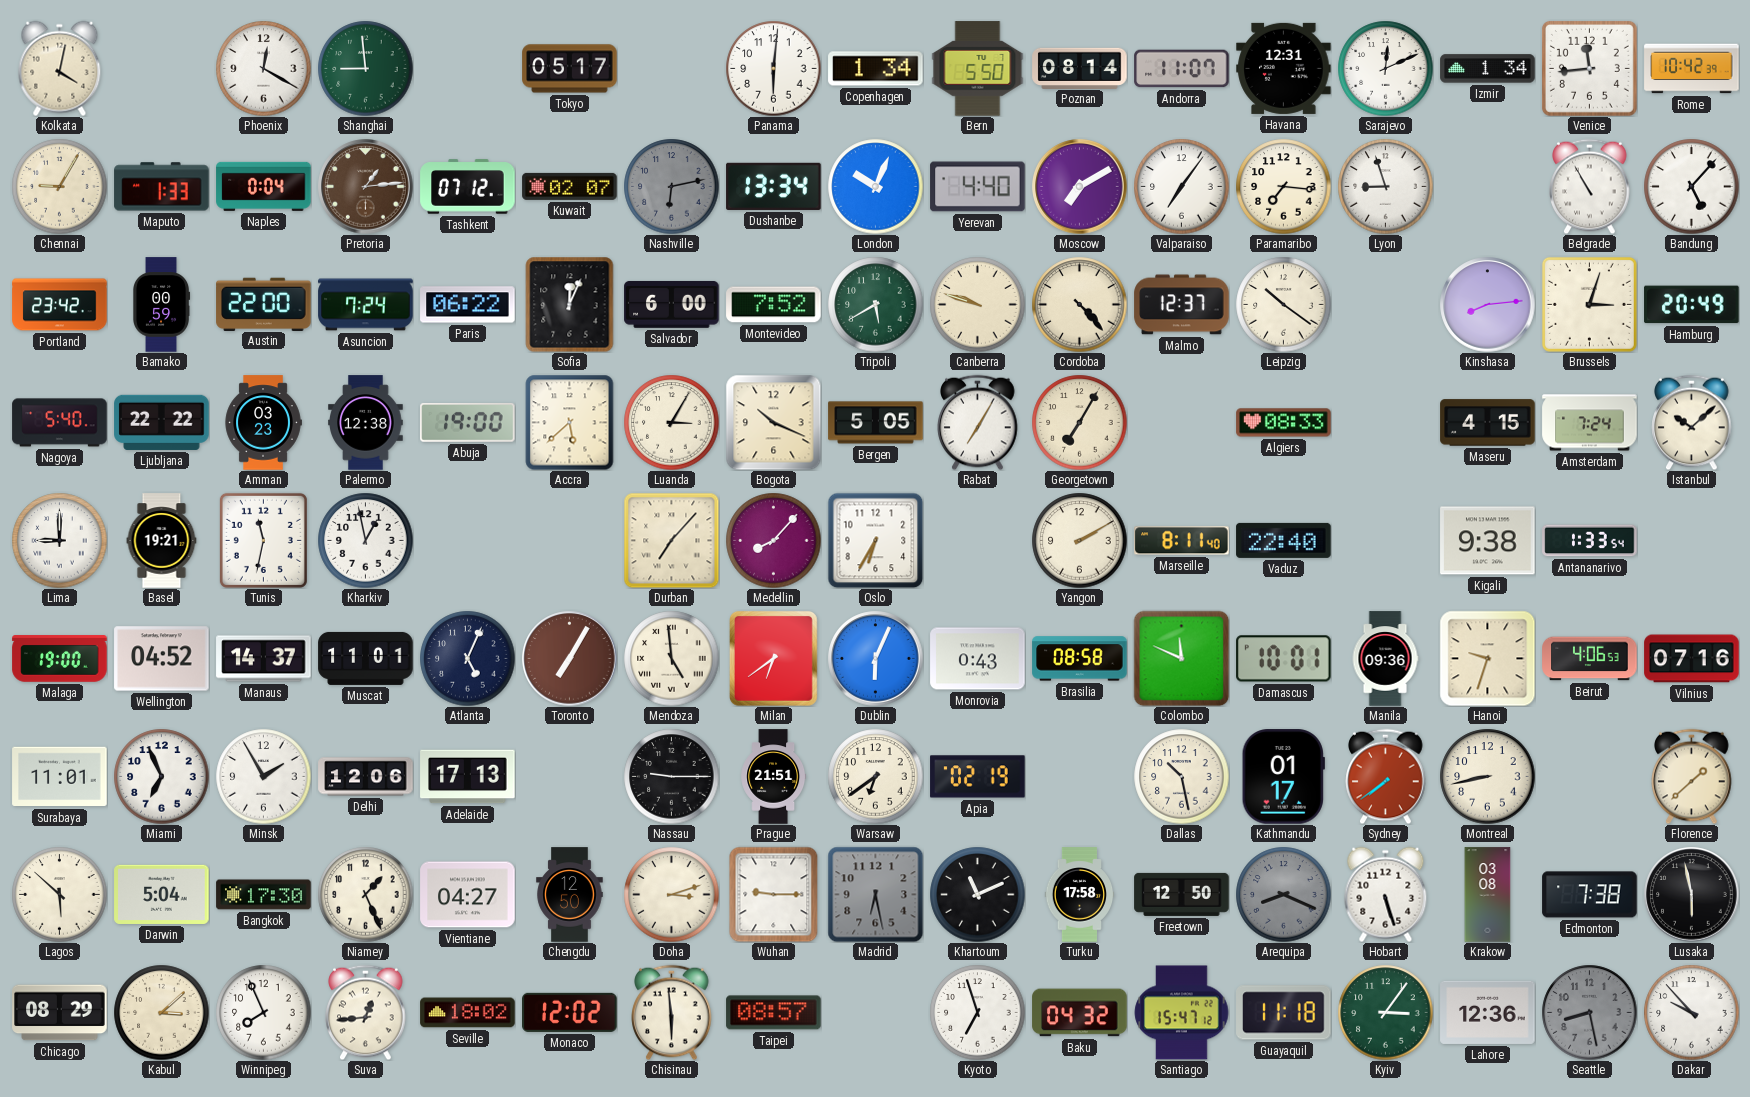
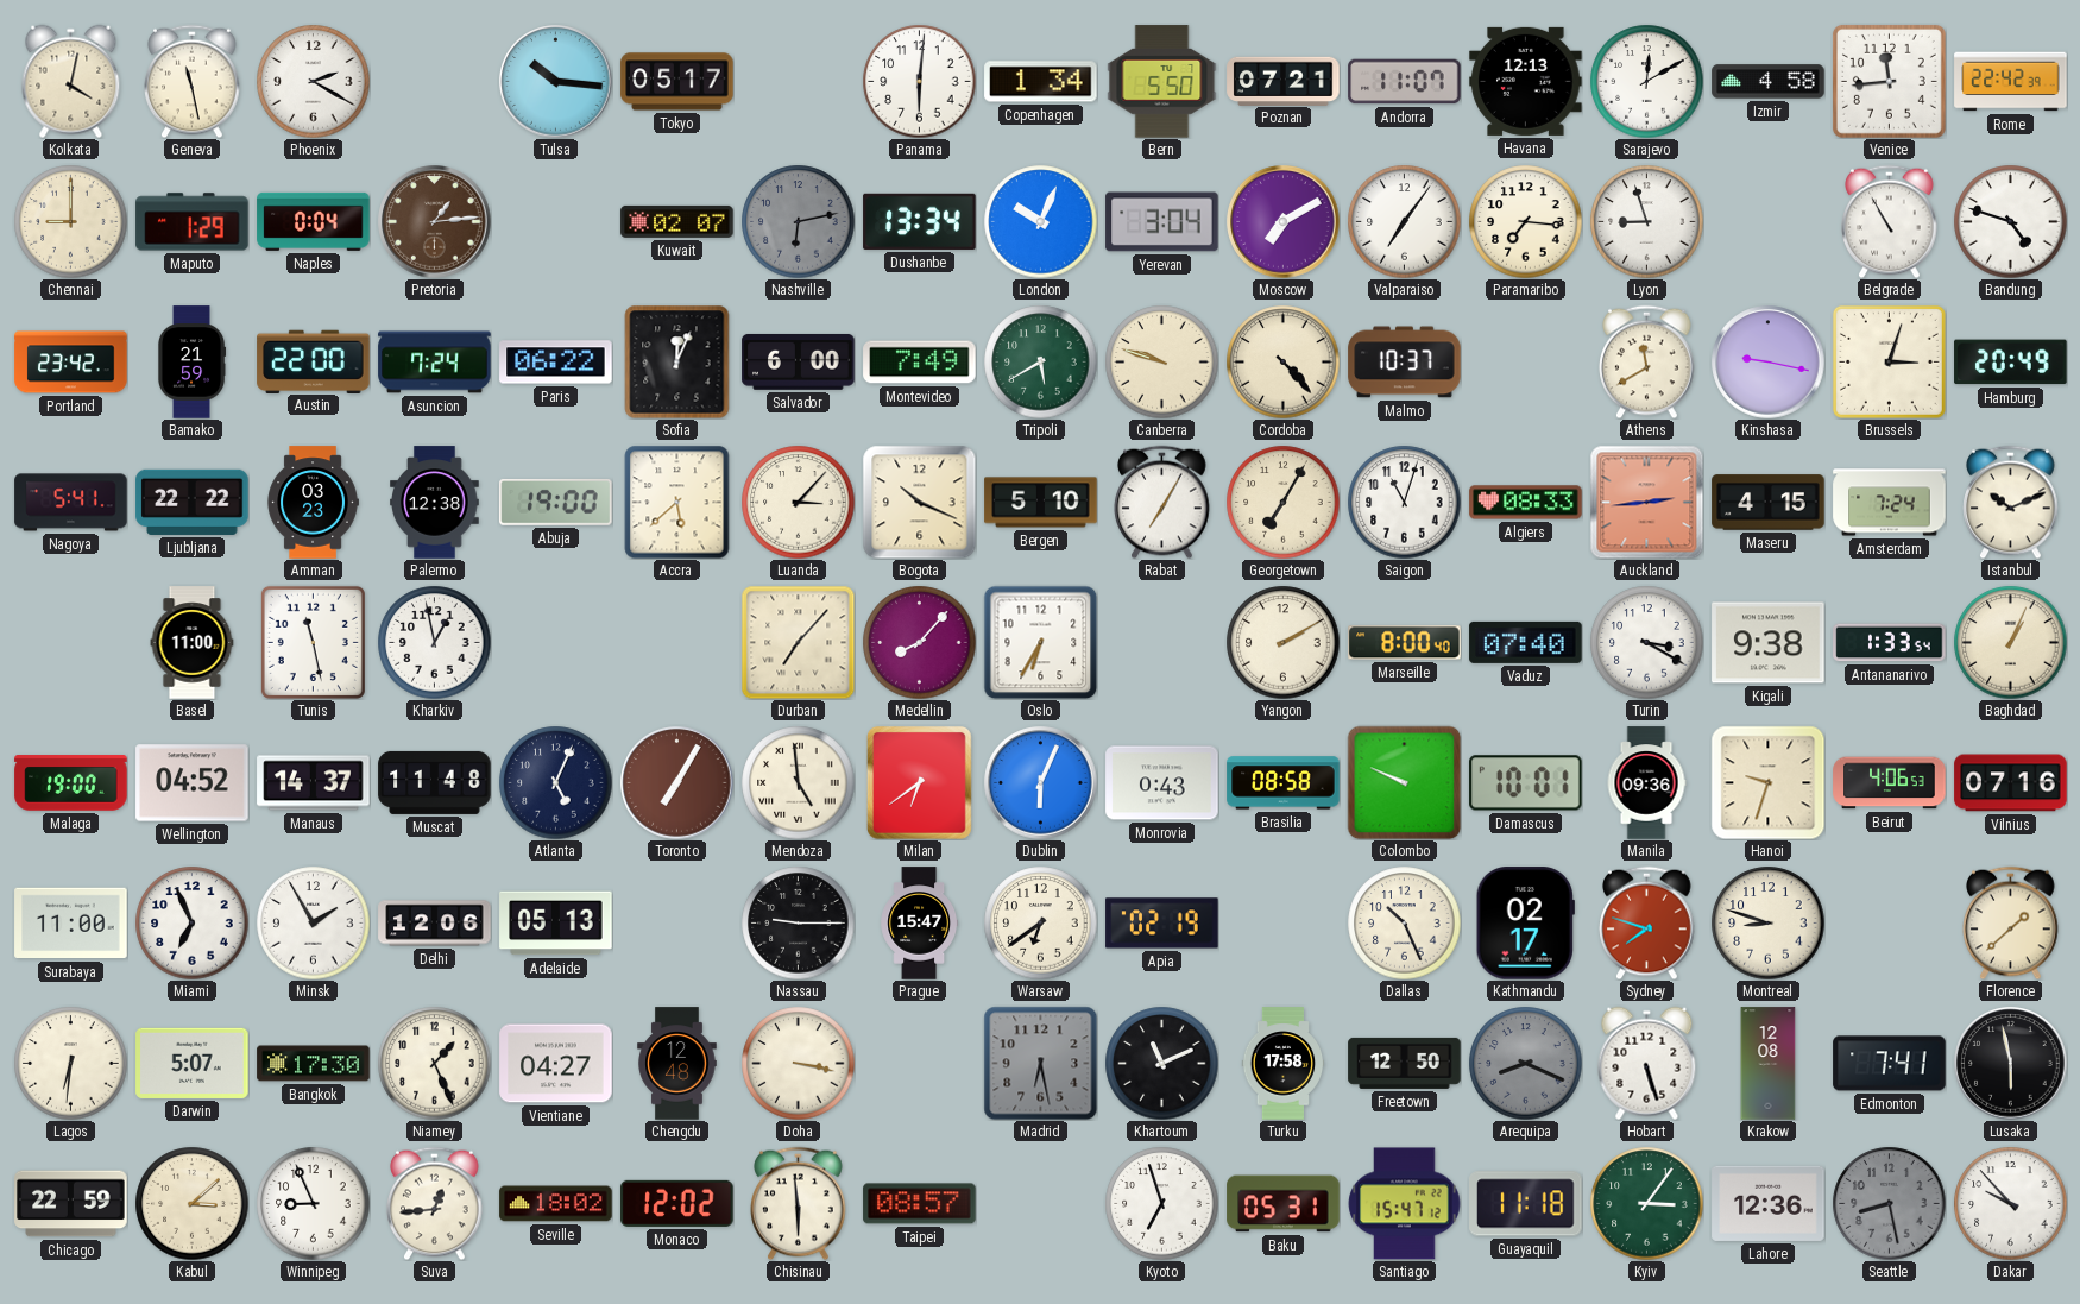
Geneva: none -> 11:28 (193, 81)
Phoenix: 12:20 -> 2:20 (313, 81)
Shanghai: 8:59 -> none (365, 68)
Tulsa: none -> 10:16 (556, 82)
Poznan: 08:14 -> 07:21 (1284, 81)
Havana: 12:31 -> 12:13 (1526, 81)
Sarajevo: 12:11 -> 12:10 (1646, 81)
Izmir: 1:34 -> 4:58 (1769, 82)
Rome: 10:42 -> 22:42 (2011, 82)
Chennai: 9:05 -> 9:00 (70, 221)
Maputo: 1:33 -> 1:29 (193, 222)
Tashkent: 07:12 -> none (468, 187)
Yerevan: 4:40 -> 3:04 (1162, 222)
Bandung: 5:07 -> 4:48 (2010, 221)
Bamako: 00:59 -> 21:59 (193, 363)
Montevideo: 7:52 -> 7:49 (920, 363)
Malmo: 12:37 -> 10:37 (1405, 363)
Leipzig: 10:21 -> none (1283, 304)
Athens: none -> 11:40 (1647, 361)
Kinshasa: 8:14 -> 9:17 (1769, 363)
Nagoya: 5:40 -> 5:41 (71, 503)
Luanda: 3:05 -> 3:07 (798, 502)
Bergen: 5:05 -> 5:10 (1041, 503)
Saigon: none -> 11:03 (1404, 502)
Auckland: none -> 2:44 (1646, 502)
Istanbul: 10:08 -> 10:11 (2011, 502)
Lima: 9:00 -> none (59, 540)
Basel: 19:21 -> 11:00 (193, 643)
Tunis: 11:32 -> 11:28 (313, 642)
Marseille: 8:11 -> 8:00 (1405, 643)
Vaduz: 22:40 -> 07:40 (1526, 642)
Turin: none -> 3:20 (1646, 642)
Baghdad: none -> 1:04 (2010, 642)
Muscat: 11:01 -> 11:48 (435, 782)
Colombo: 11:49 -> 9:49 (1404, 782)
Surabaya: 11:01 -> 11:00 (71, 924)
Adelaide: 17:13 -> 05:13 (556, 924)
Prague: 21:51 -> 15:47 (920, 924)
Dallas: 10:28 -> 10:26 (1404, 922)
Kathmandu: 01:17 -> 02:17 (1525, 924)
Sydney: 7:39 -> 7:48 (1647, 922)
Montreal: 8:43 -> 8:48 (1767, 922)
Lagos: 5:52 -> 6:31 (70, 1063)
Darwin: 5:04 -> 5:07 (193, 1063)
Chengdu: 12:50 -> 12:48 (677, 1064)
Doha: 3:12 -> 3:17 (798, 1063)
Wuhan: 9:15 -> none (774, 894)
Krakow: 03:08 -> 12:08 (1769, 1064)
Edmonton: 7:38 -> 7:41 (1890, 1064)
Chicago: 08:29 -> 22:59 (71, 1204)
Winnipeg: 7:56 -> 8:56 (313, 1203)
Baku: 04:32 -> 05:31 (1284, 1204)
